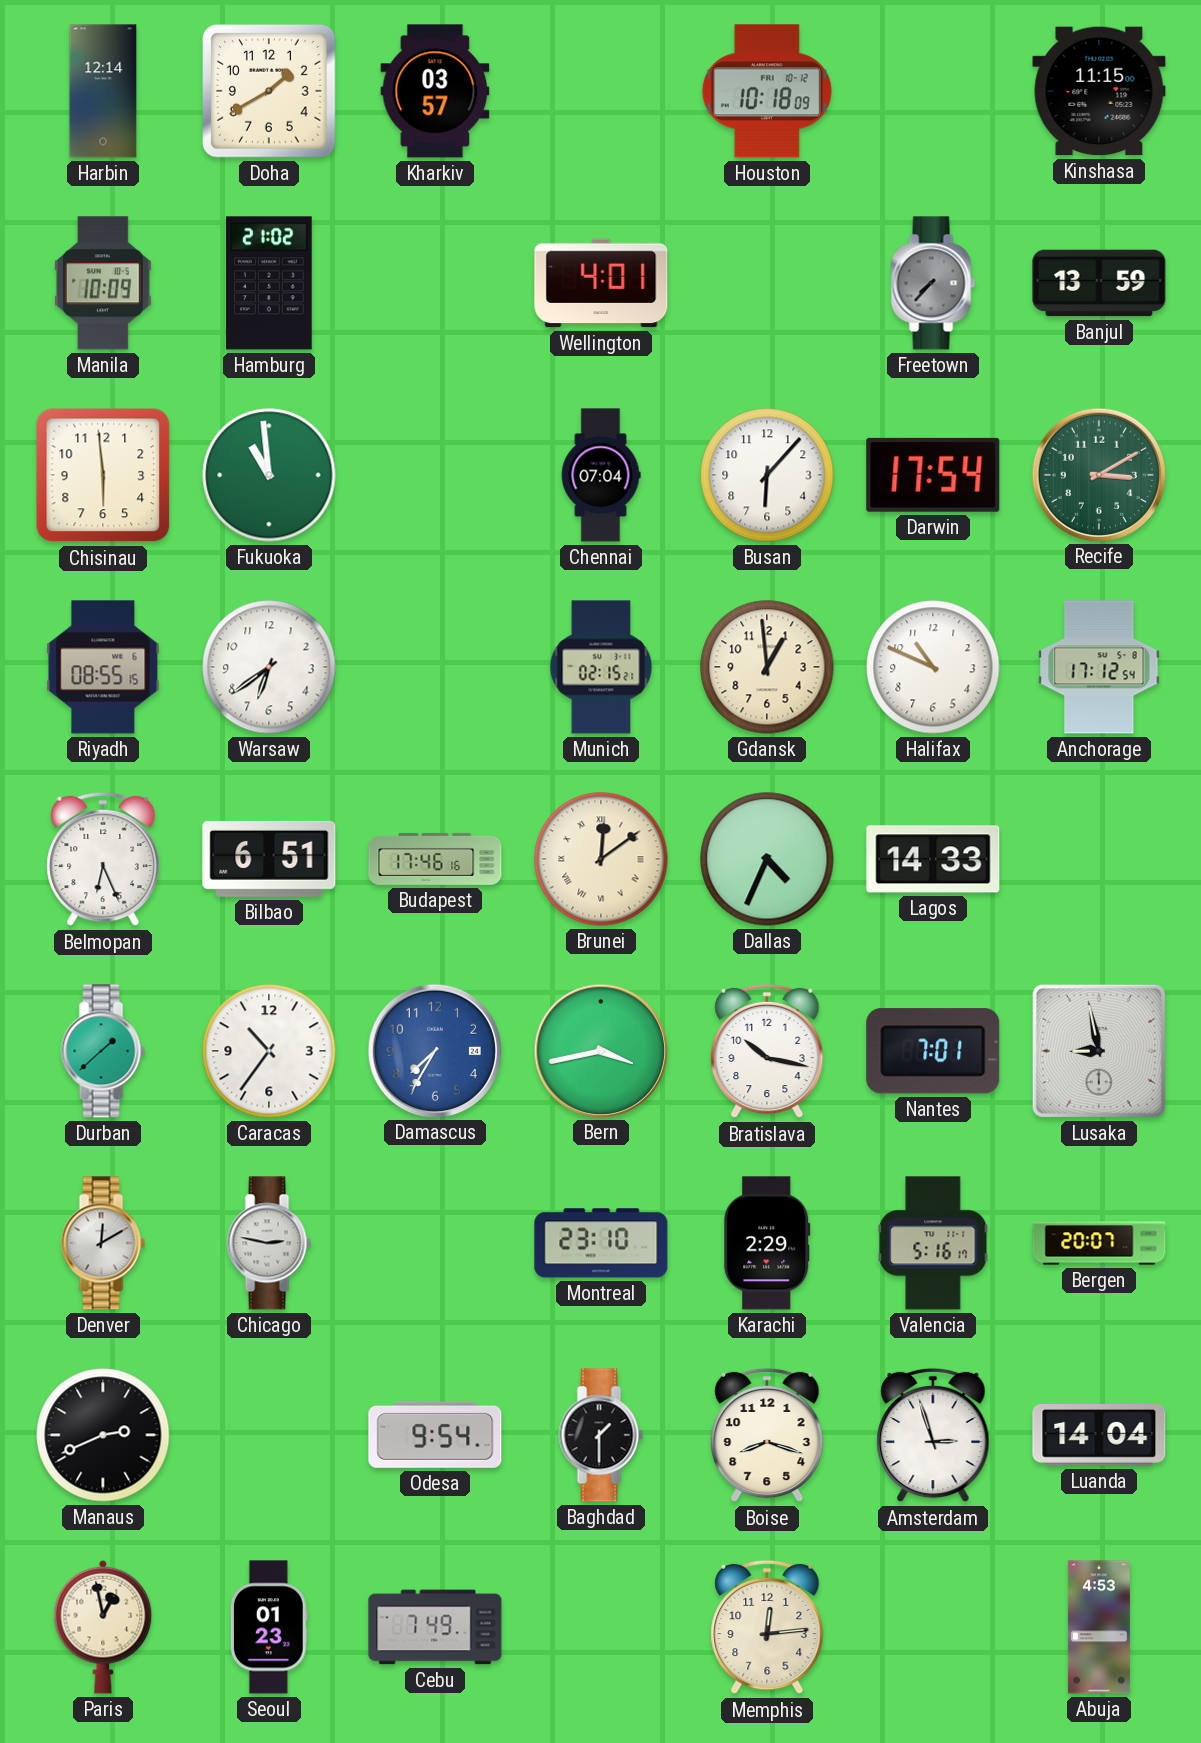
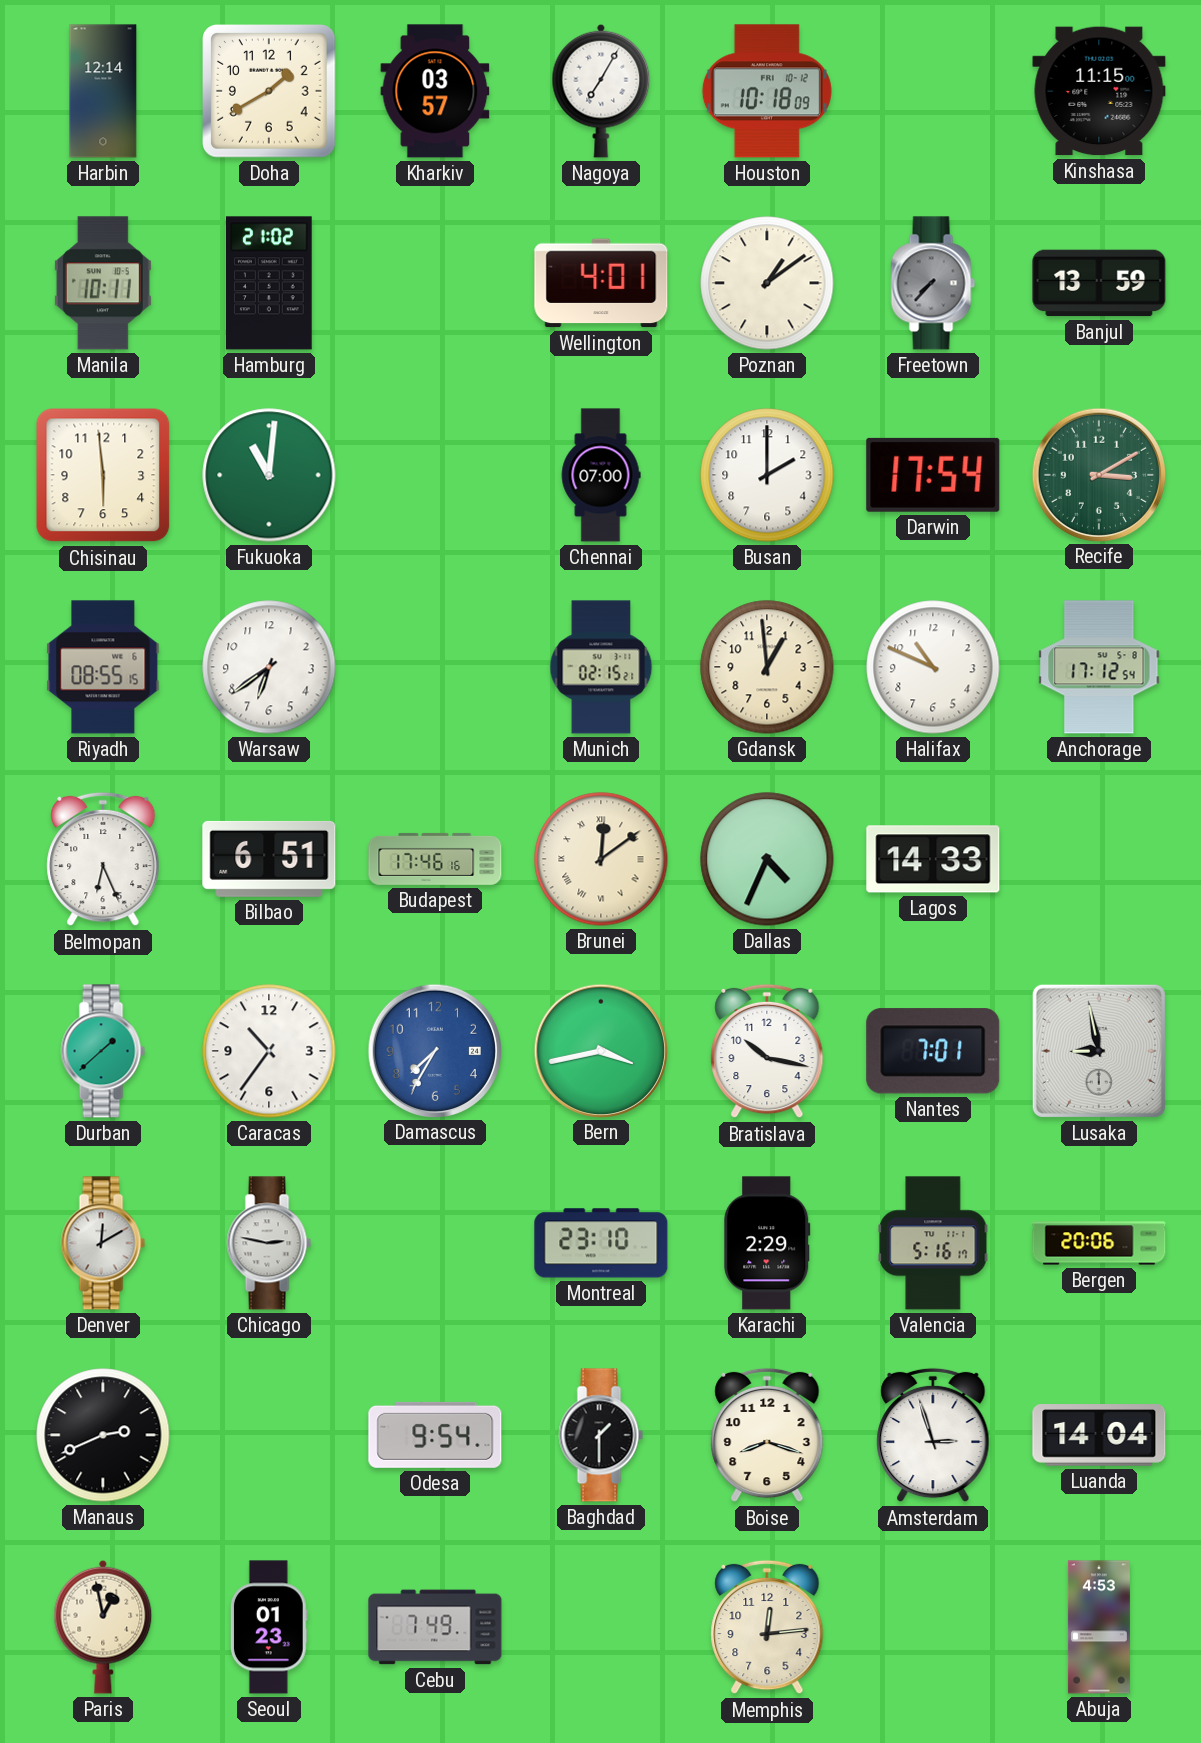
Nagoya: none -> 7:05 (601, 91)
Manila: 10:09 -> 10:11 (103, 283)
Poznan: none -> 1:09 (767, 283)
Fukuoka: 10:59 -> 11:01 (269, 475)
Chennai: 07:04 -> 07:00 (601, 475)
Busan: 6:07 -> 2:00 (767, 475)
Bergen: 20:07 -> 20:06 (1099, 1243)
